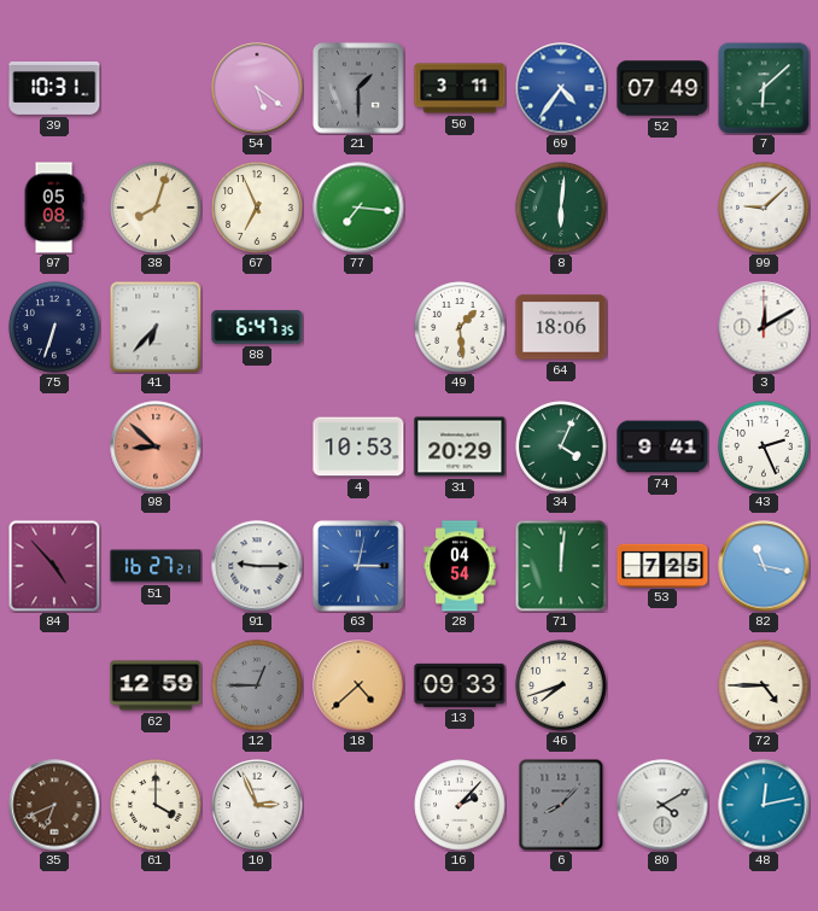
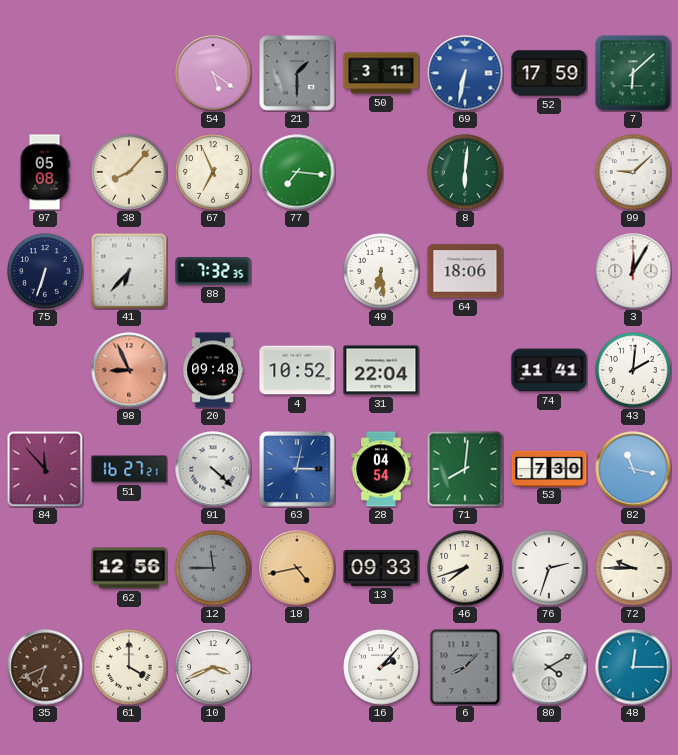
39: 10:31 -> none (54, 88)
69: 4:36 -> 6:32 (465, 73)
52: 07:49 -> 17:59 (549, 73)
38: 8:03 -> 8:07 (129, 172)
88: 6:47 -> 7:32 (213, 271)
49: 1:29 -> 6:29 (381, 271)
3: 12:10 -> 12:05 (633, 271)
98: 8:52 -> 8:56 (129, 370)
20: none -> 09:48 (213, 370)
4: 10:53 -> 10:52 (297, 370)
31: 20:29 -> 22:04 (381, 370)
34: 4:04 -> none (561, 446)
74: 9:41 -> 11:41 (549, 370)
43: 2:26 -> 2:01 (633, 370)
84: 4:53 -> 11:53 (45, 469)
91: 9:15 -> 4:22 (213, 469)
71: 12:01 -> 8:01 (465, 469)
53: 7:25 -> 7:30 (549, 468)
62: 12:59 -> 12:56 (129, 568)
12: 12:45 -> 11:45 (213, 568)
18: 4:38 -> 4:43 (297, 568)
76: none -> 2:33 (549, 568)
72: 4:45 -> 9:45 (633, 568)
10: 2:56 -> 3:41 (213, 667)
48: 12:13 -> 12:15 (633, 667)
